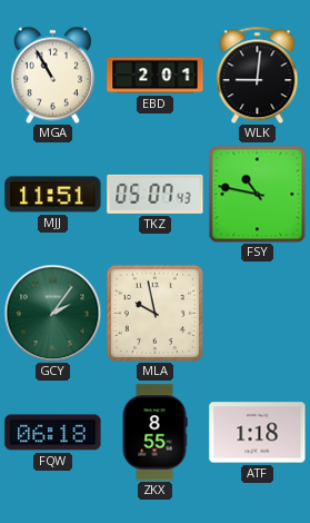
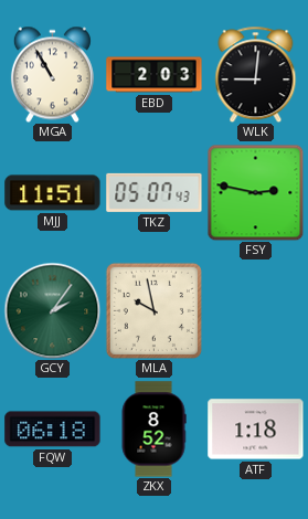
EBD: 2:01 -> 2:03 (155, 75)
FSY: 10:47 -> 2:47 (255, 192)
ZKX: 8:55 -> 8:52 (153, 430)
